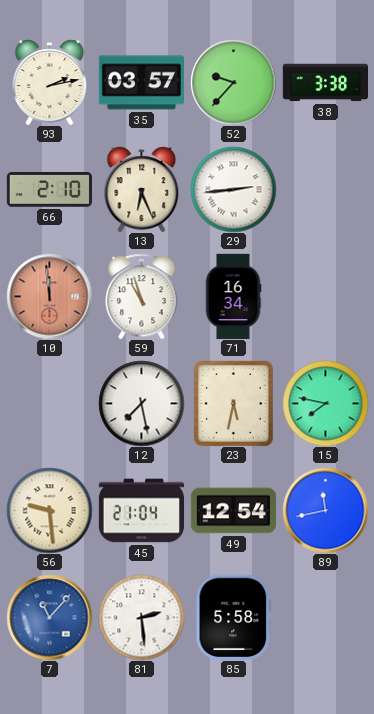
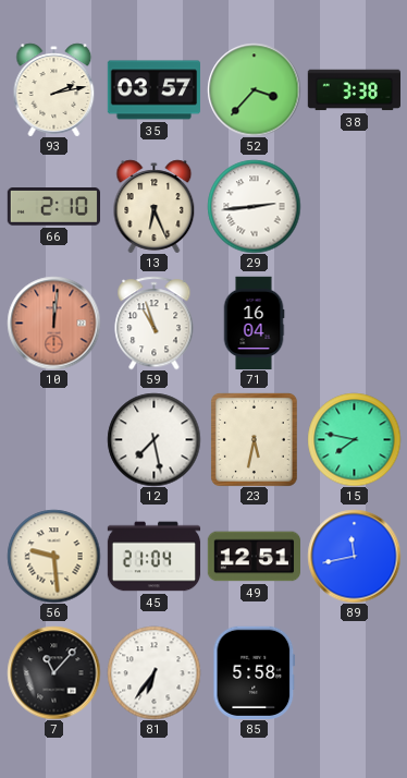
52: 9:37 -> 3:37 (254, 89)
10: 11:59 -> 12:01 (53, 323)
71: 16:34 -> 16:04 (254, 323)
49: 12:54 -> 12:51 (254, 557)
7 dial: blue -> black (53, 672)
81: 2:29 -> 6:36 (153, 672)
